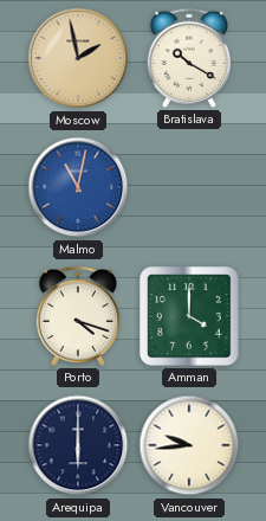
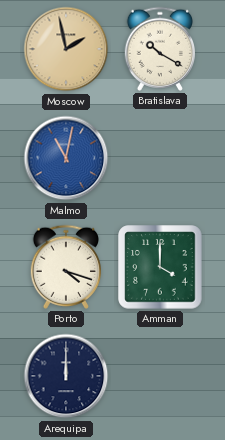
Arequipa: 6:00 -> 12:00 (66, 376)
Vancouver: 9:44 -> none (189, 445)
